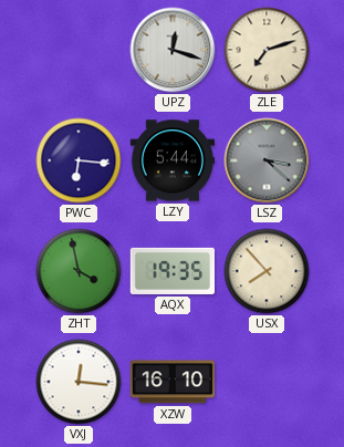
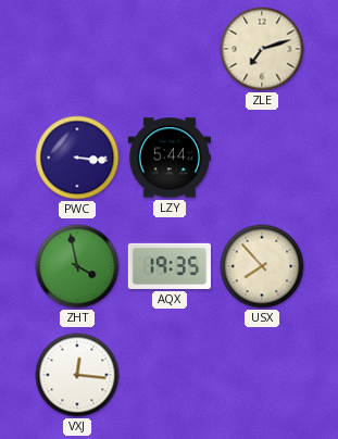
UPZ: 12:18 -> none (173, 50)
PWC: 6:16 -> 3:16 (77, 158)
LSZ: 3:22 -> none (267, 160)
XZW: 16:10 -> none (171, 382)
